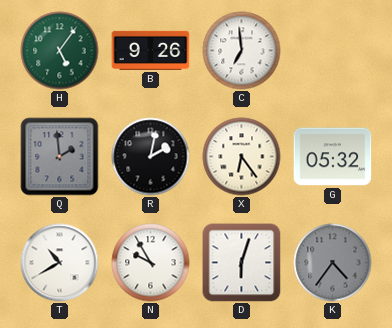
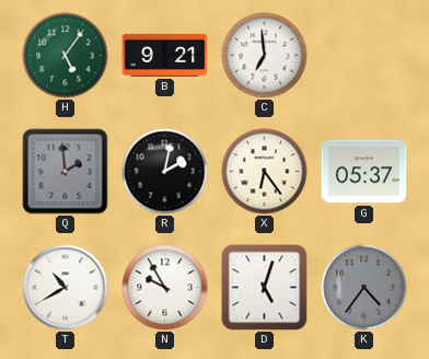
B: 9:26 -> 9:21 (165, 55)
G: 05:32 -> 05:37 (364, 172)
D: 6:03 -> 5:03 (265, 288)
